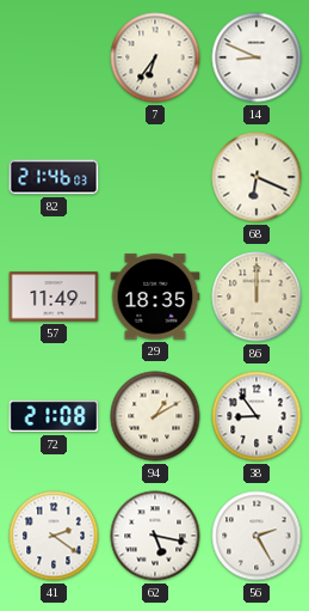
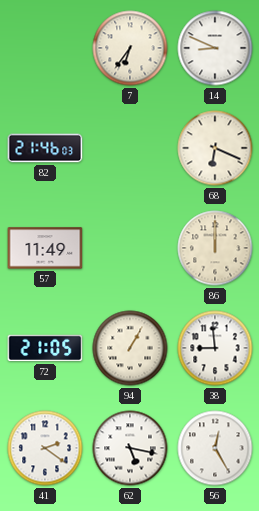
29: 18:35 -> none (155, 297)
72: 21:08 -> 21:05 (45, 348)
94: 1:10 -> 1:05 (130, 348)
38: 8:54 -> 8:59 (215, 348)
56: 2:25 -> 12:25 (215, 448)
